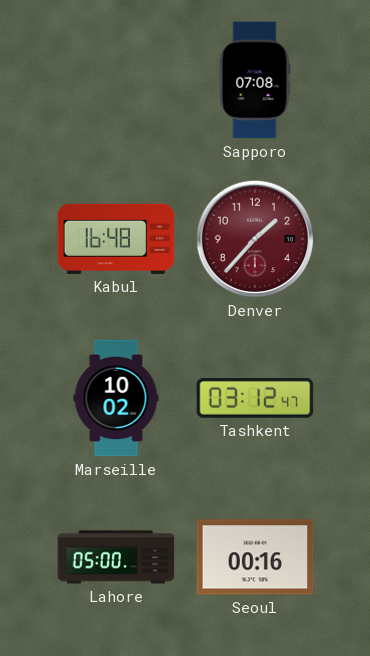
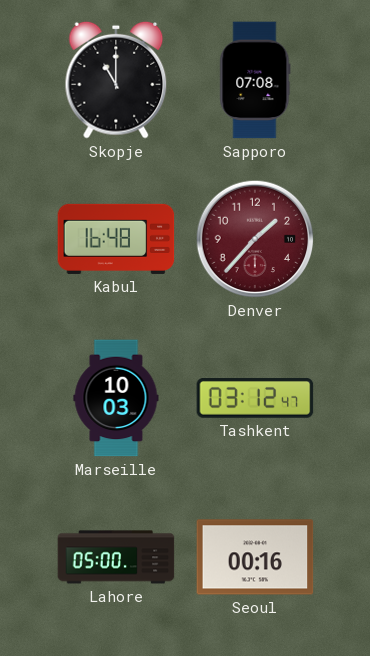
Skopje: none -> 11:00 (116, 80)
Marseille: 10:02 -> 10:03 (116, 398)
